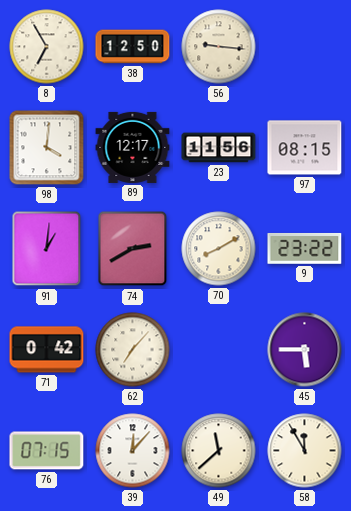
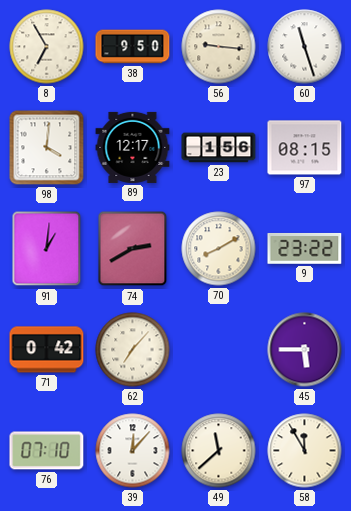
38: 12:50 -> 9:50 (133, 47)
60: none -> 11:27 (305, 47)
23: 11:56 -> 1:56 (219, 148)
76: 07:15 -> 07:10 (47, 451)
